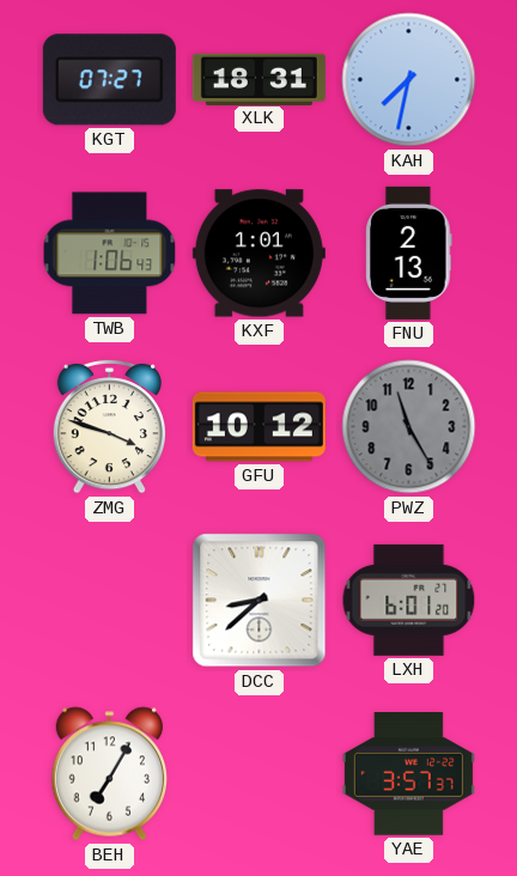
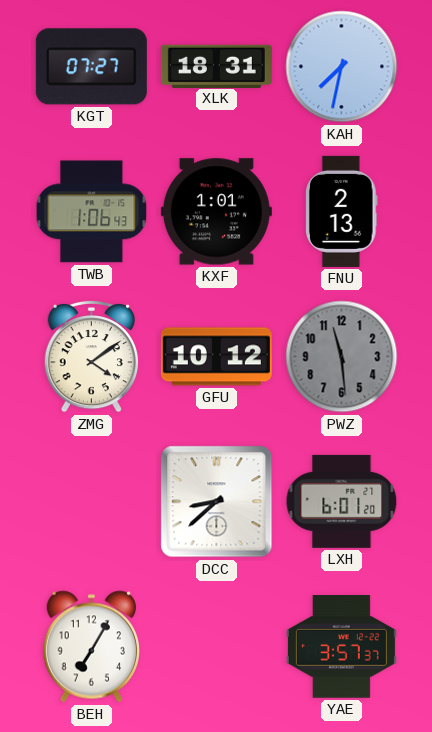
ZMG: 3:48 -> 4:09 (91, 356)
PWZ: 11:25 -> 11:29 (342, 357)
